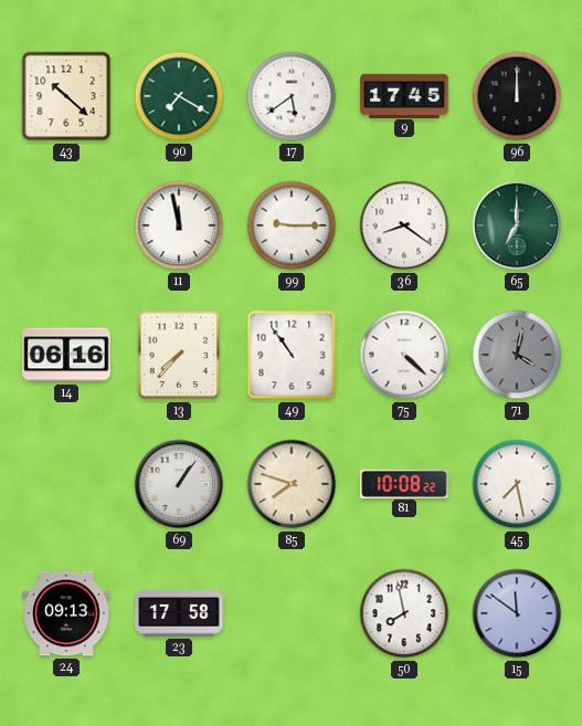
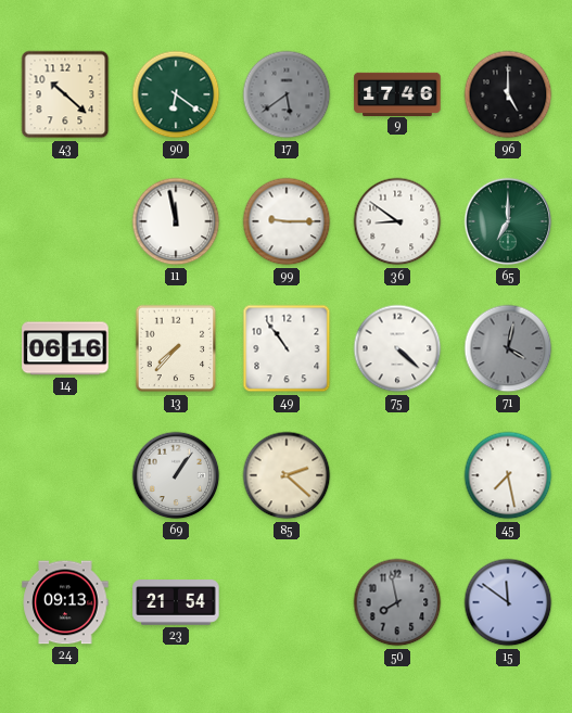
90: 7:20 -> 6:21 (176, 94)
17 dial: white -> grey (287, 94)
9: 17:45 -> 17:46 (397, 93)
96: 12:00 -> 5:00 (508, 94)
36: 8:21 -> 8:51 (397, 221)
85: 7:48 -> 2:22 (287, 475)
81: 10:08 -> none (404, 483)
23: 17:58 -> 21:54 (176, 602)
50 dial: white -> grey (397, 602)
